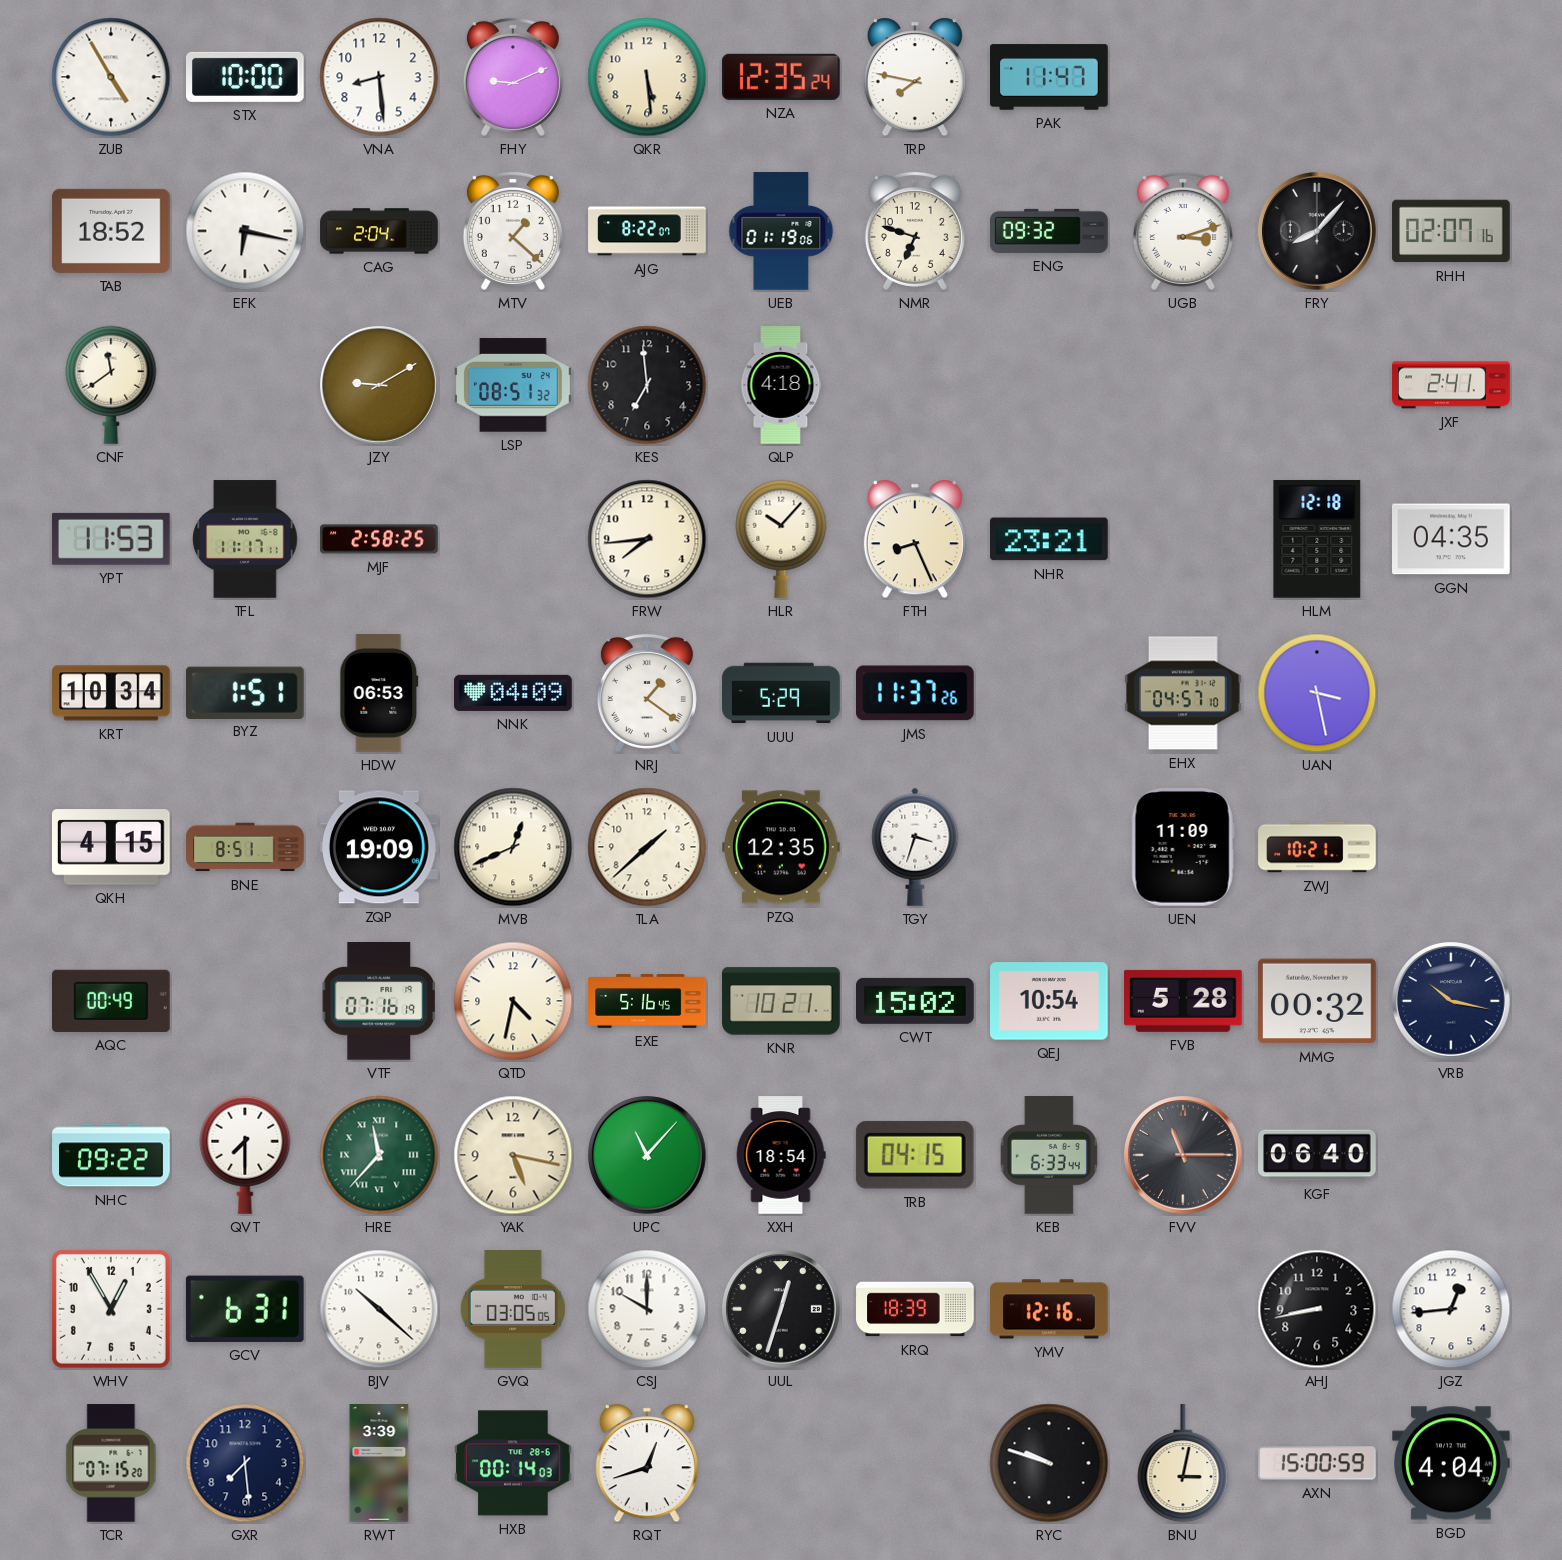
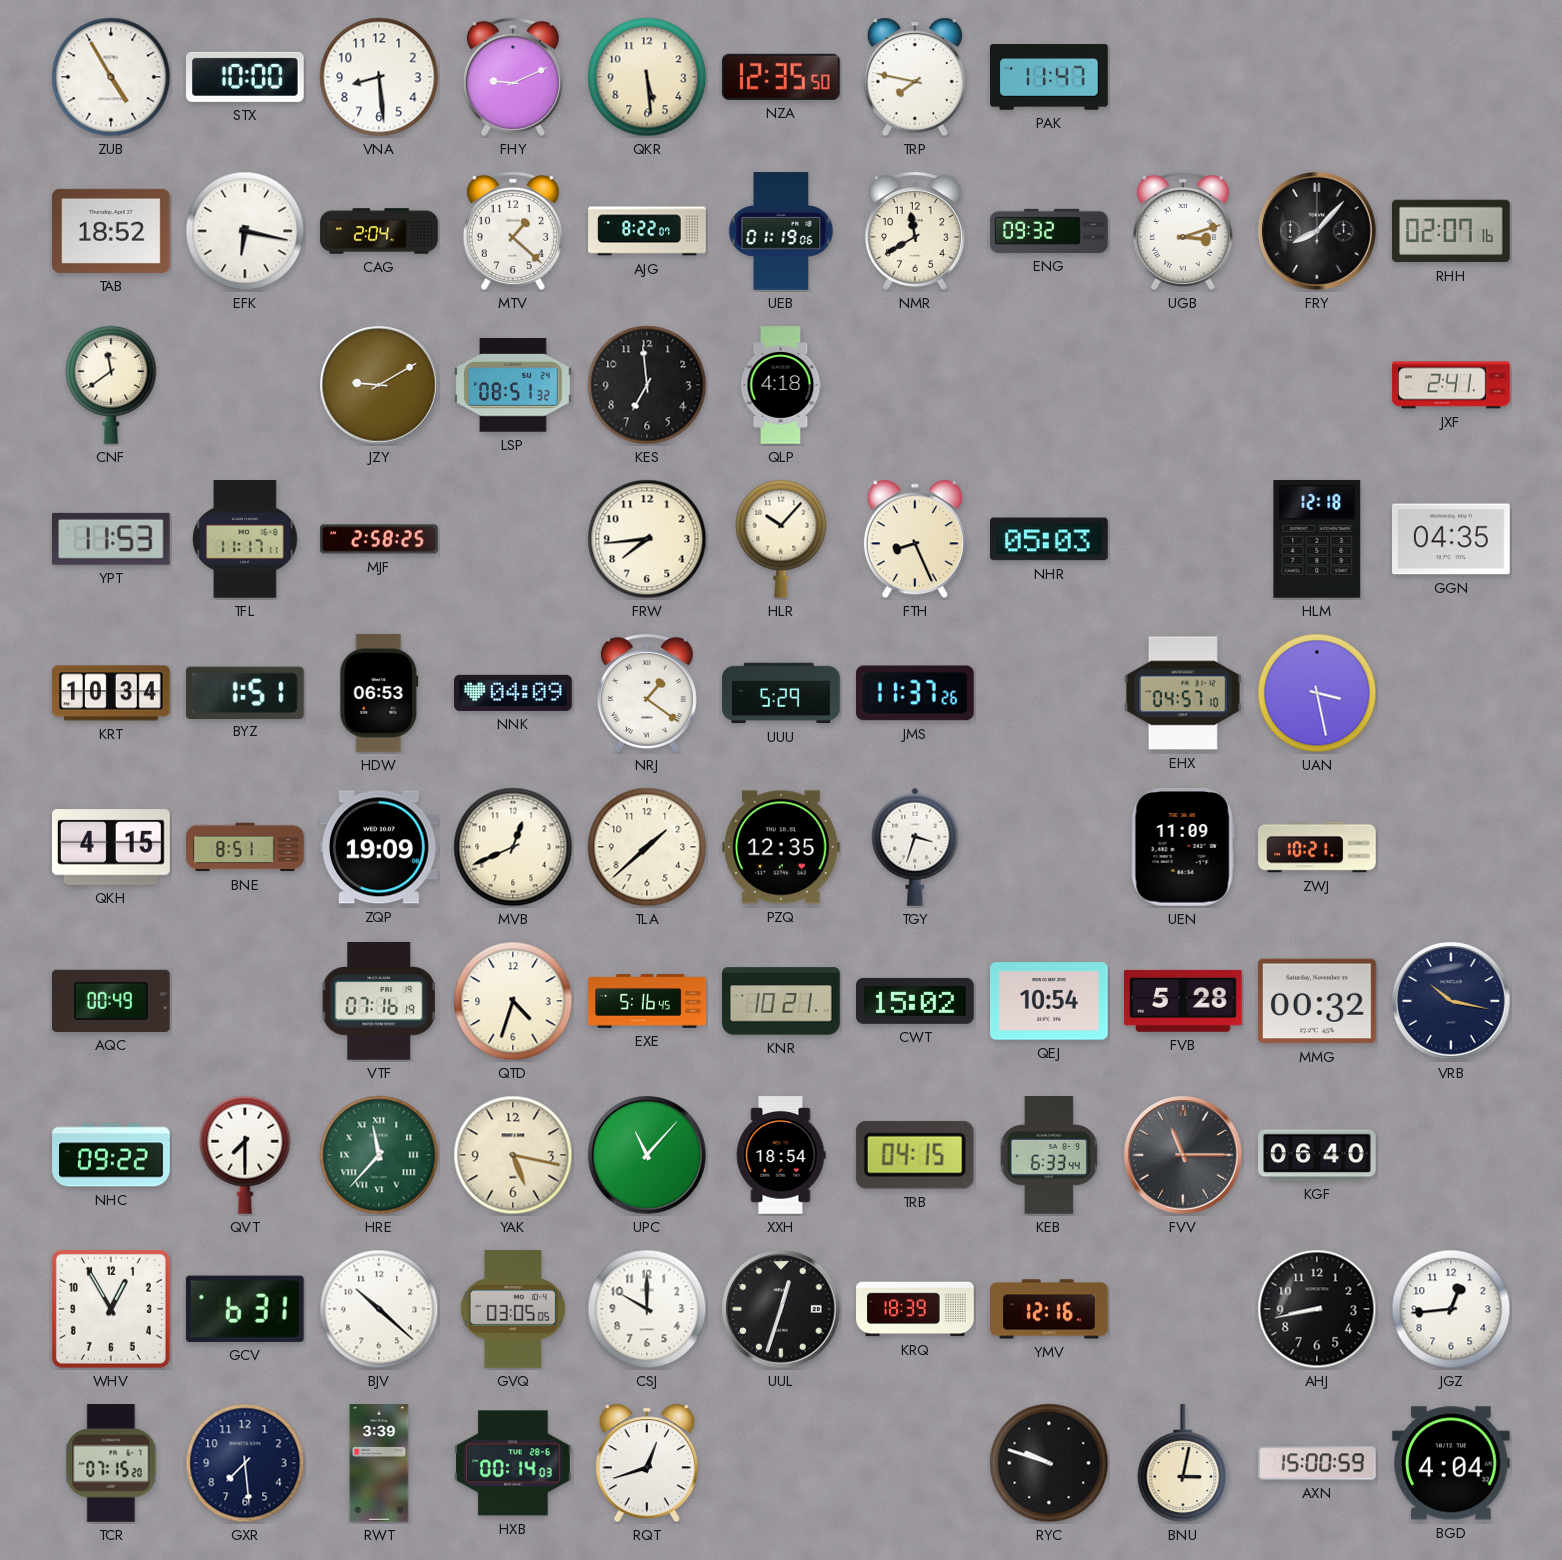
NZA: 12:35:24 -> 12:35:50 (781, 77)
NMR: 6:48 -> 11:40 (915, 231)
NHR: 23:21 -> 05:03 (1050, 539)
QTD: 4:32 -> 4:33 (513, 1001)
